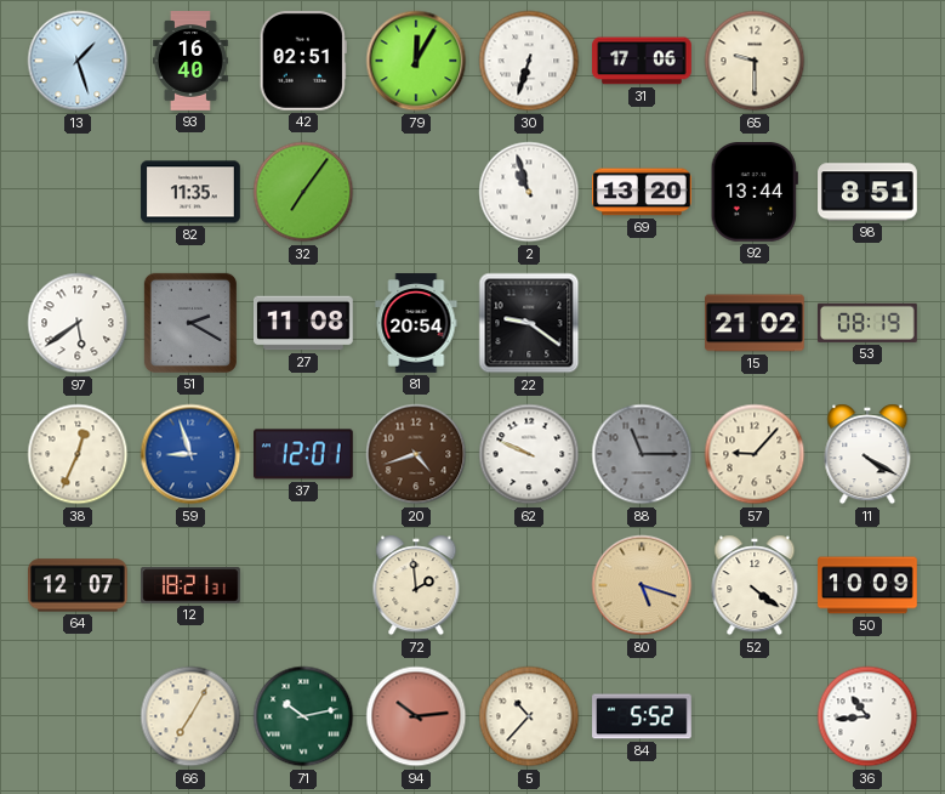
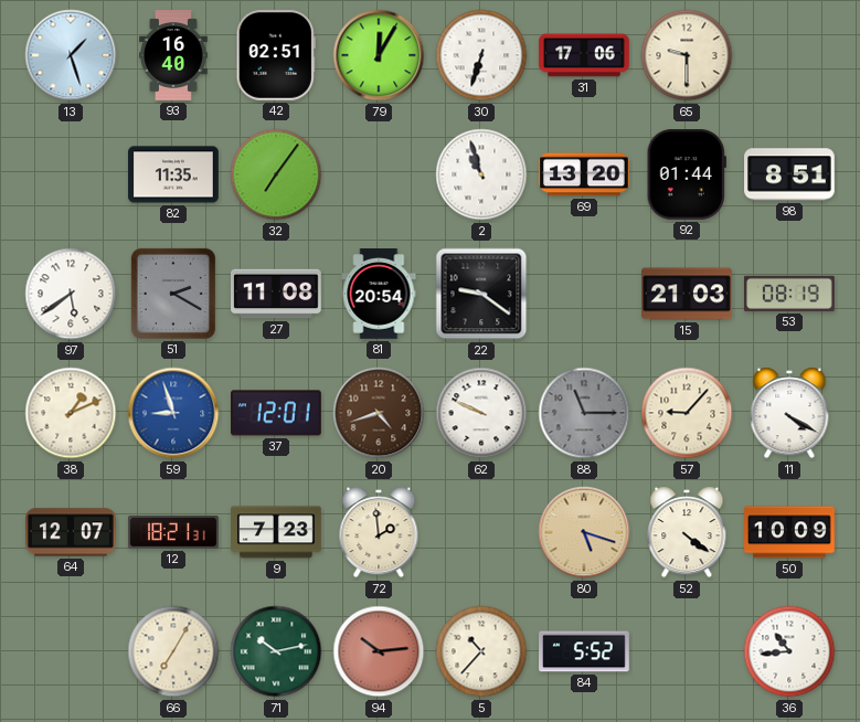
92: 13:44 -> 01:44 (687, 176)
15: 21:02 -> 21:03 (687, 294)
38: 12:34 -> 1:11 (71, 413)
9: none -> 7:23 (276, 532)
